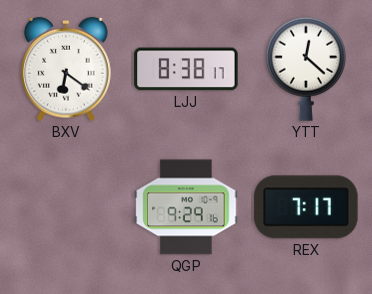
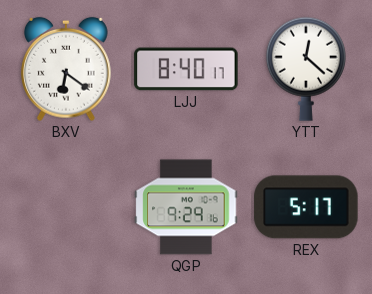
LJJ: 8:38 -> 8:40 (186, 69)
REX: 7:17 -> 5:17 (306, 207)
